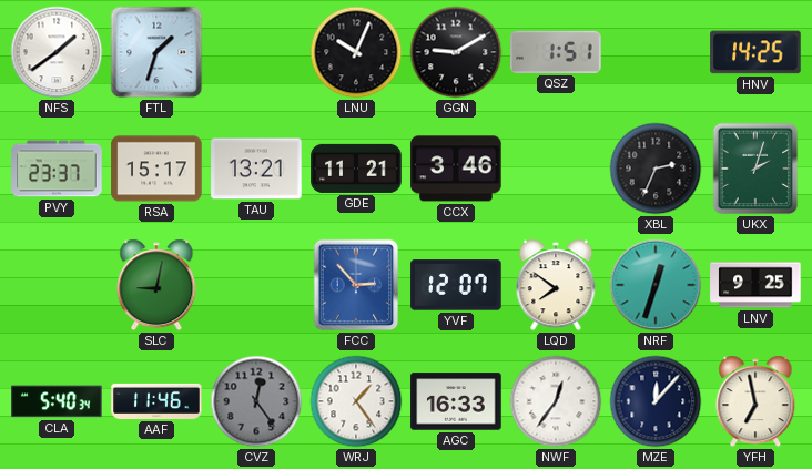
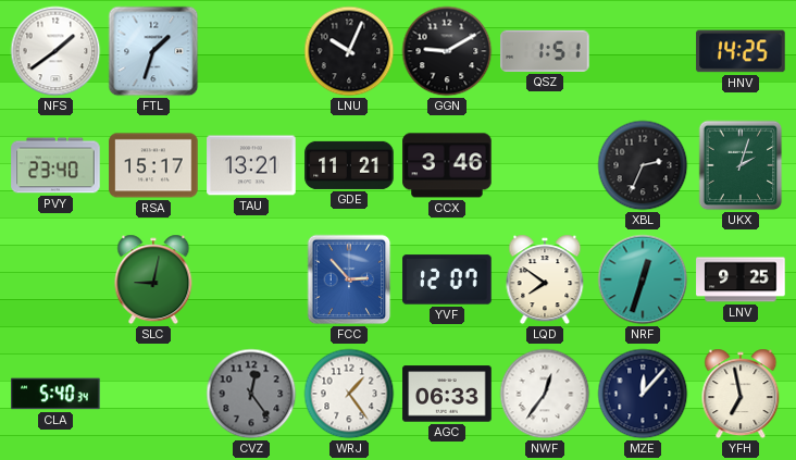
PVY: 23:37 -> 23:40 (55, 165)
AAF: 11:46 -> none (156, 401)
AGC: 16:33 -> 06:33 (447, 394)
